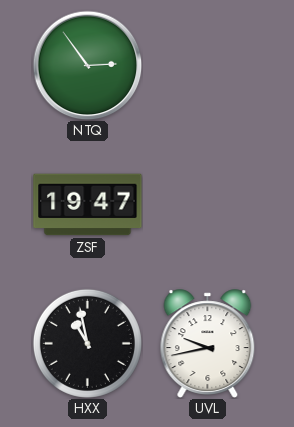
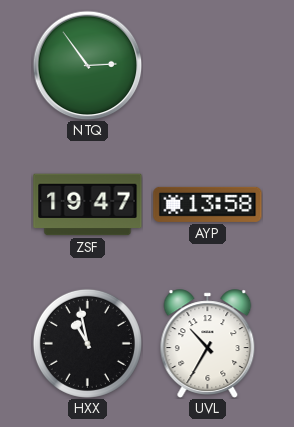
AYP: none -> 13:58 (208, 204)
UVL: 9:43 -> 10:35 (208, 344)
